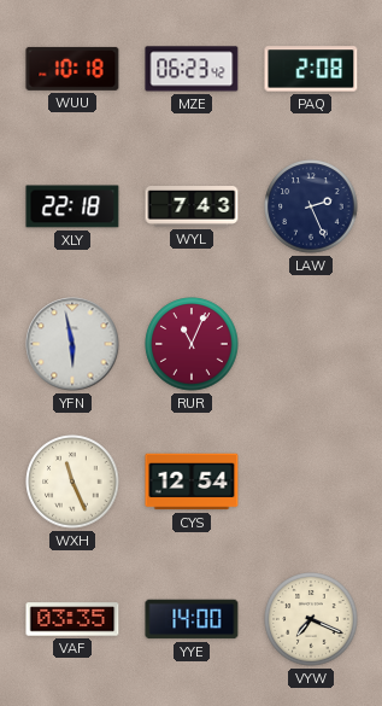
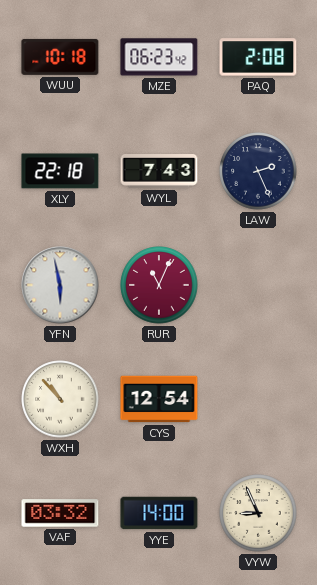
WXH: 11:26 -> 10:53 (60, 399)
VAF: 03:35 -> 03:32 (60, 513)
VYW: 7:19 -> 8:56 (258, 513)
